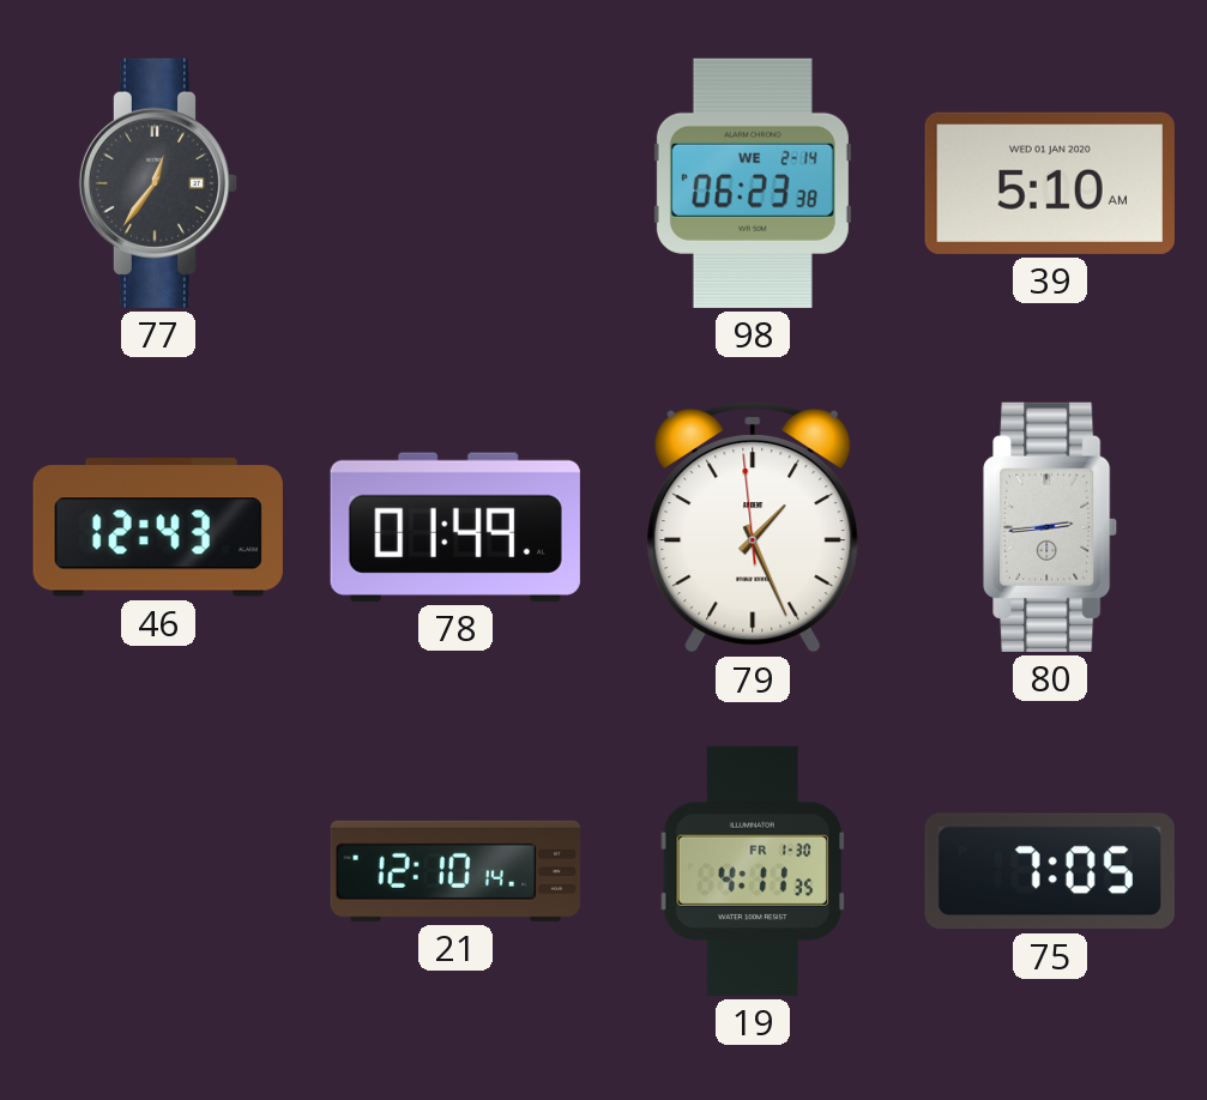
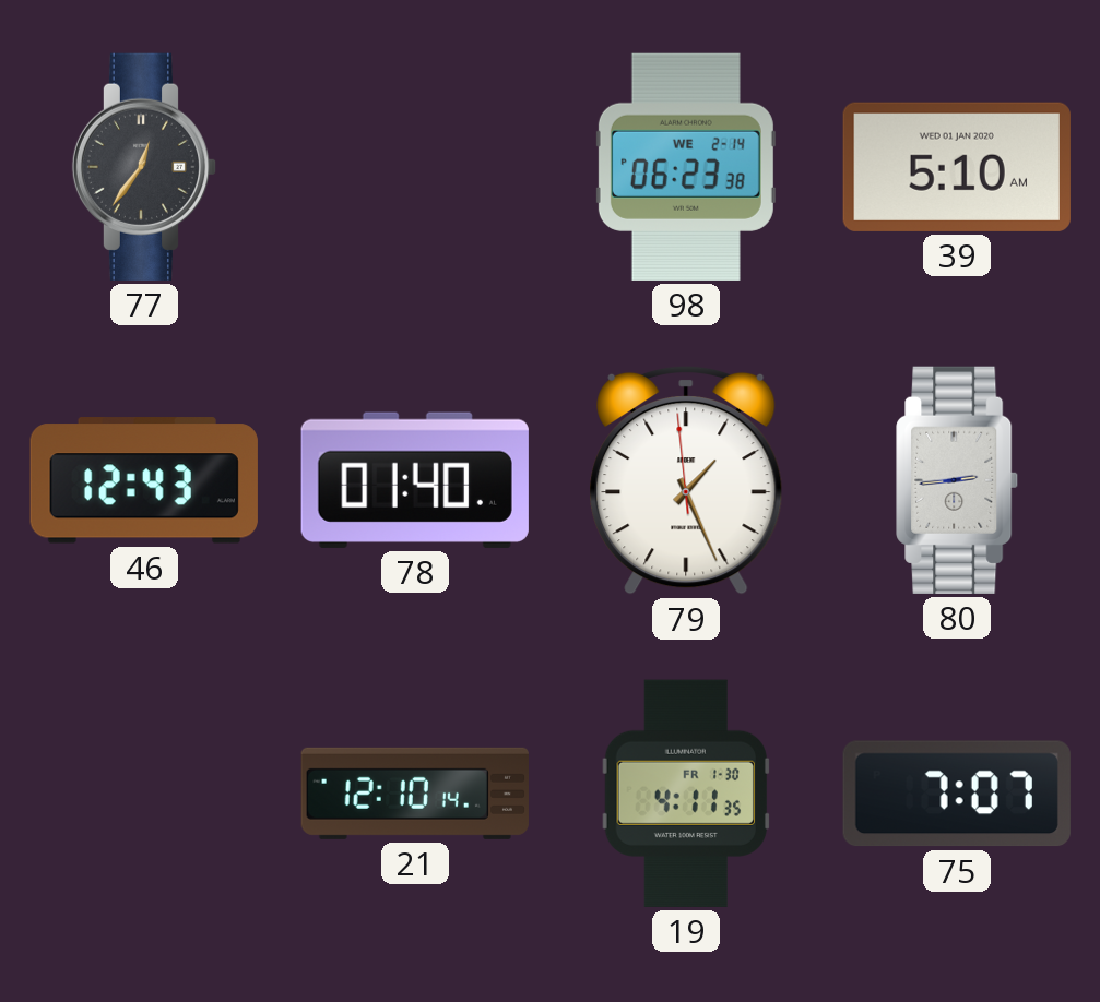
78: 01:49 -> 01:40 (415, 480)
75: 7:05 -> 7:07 (957, 794)
